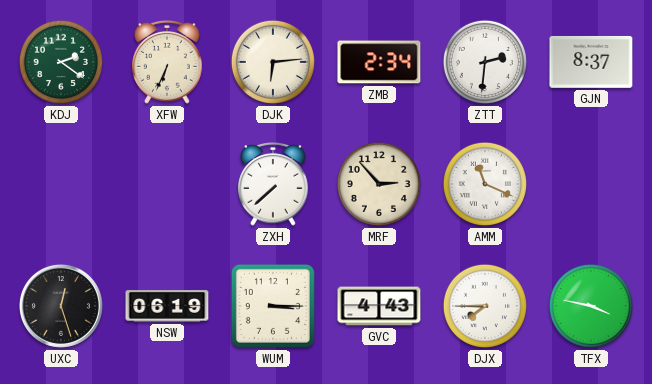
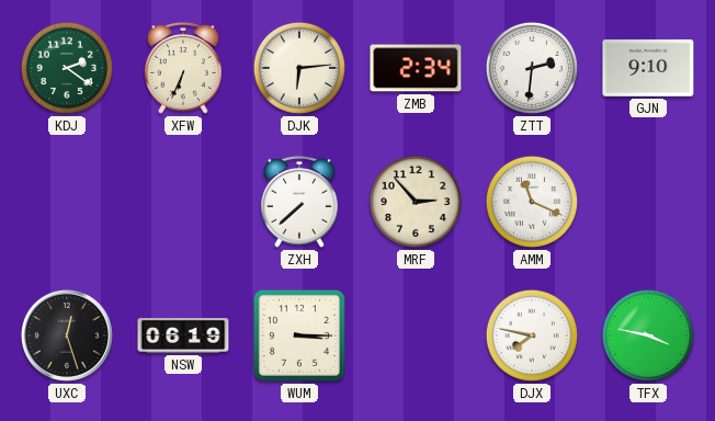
GJN: 8:37 -> 9:10 (648, 68)
GVC: 4:43 -> none (379, 306)
DJX: 7:45 -> 7:47 (532, 335)
